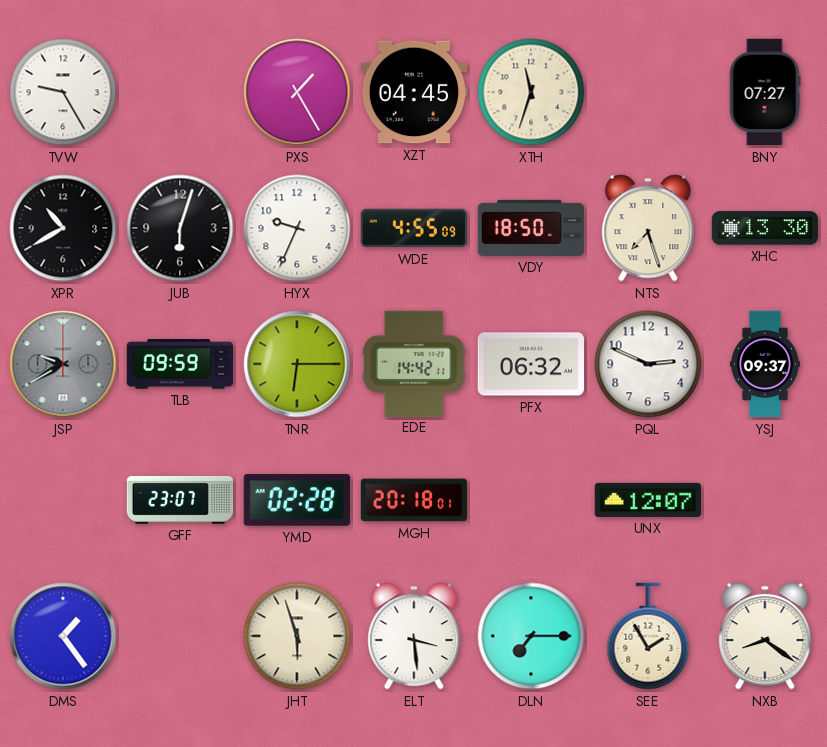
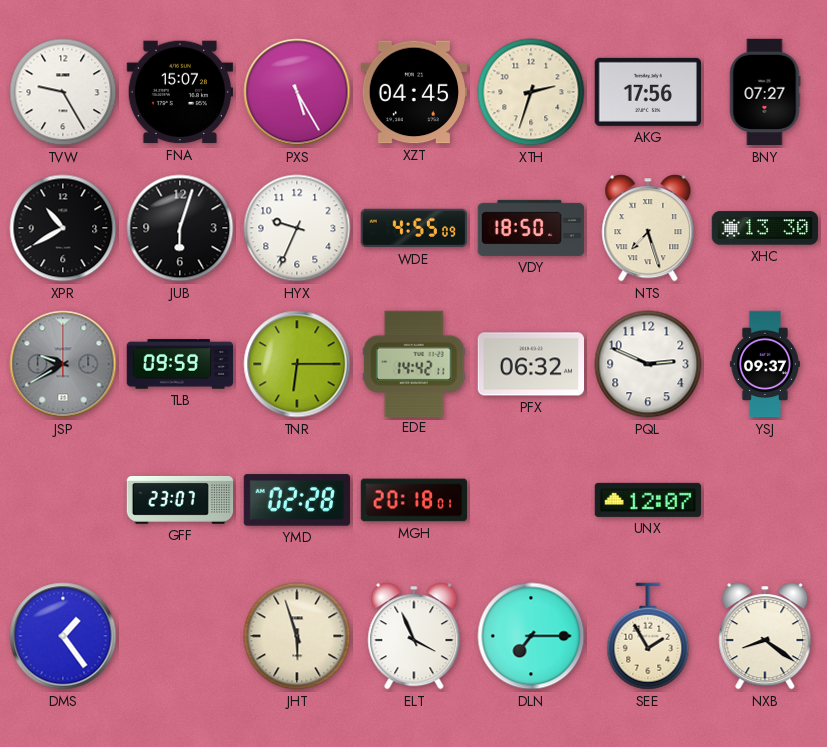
FNA: none -> 15:07 (179, 92)
PXS: 1:25 -> 5:25 (297, 92)
XTH: 11:33 -> 2:33 (531, 92)
AKG: none -> 17:56 (647, 92)
ELT: 3:29 -> 3:56 (414, 636)
